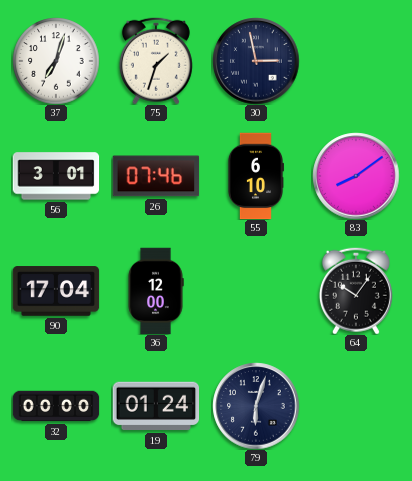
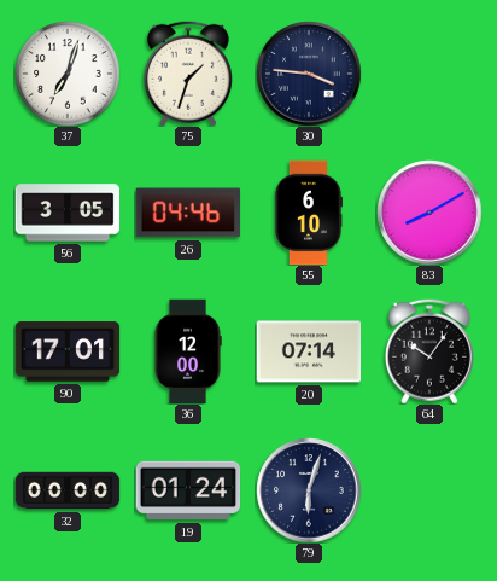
30: 2:58 -> 3:46 (309, 74)
56: 3:01 -> 3:05 (68, 213)
26: 07:46 -> 04:46 (188, 213)
83: 8:09 -> 8:10 (429, 213)
90: 17:04 -> 17:01 (68, 351)
20: none -> 07:14 (309, 351)
